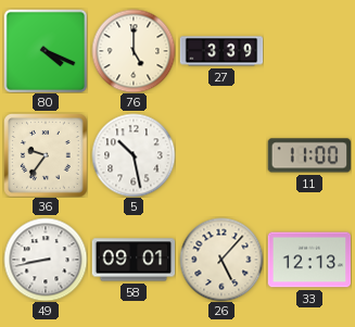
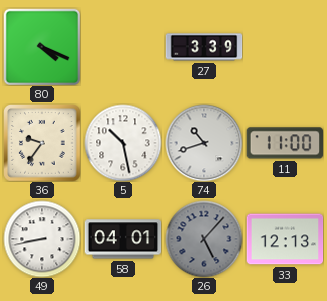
76: 5:00 -> none (134, 51)
74: none -> 10:42 (204, 143)
58: 09:01 -> 04:01 (123, 239)
26 dial: cream -> grey (204, 239)
